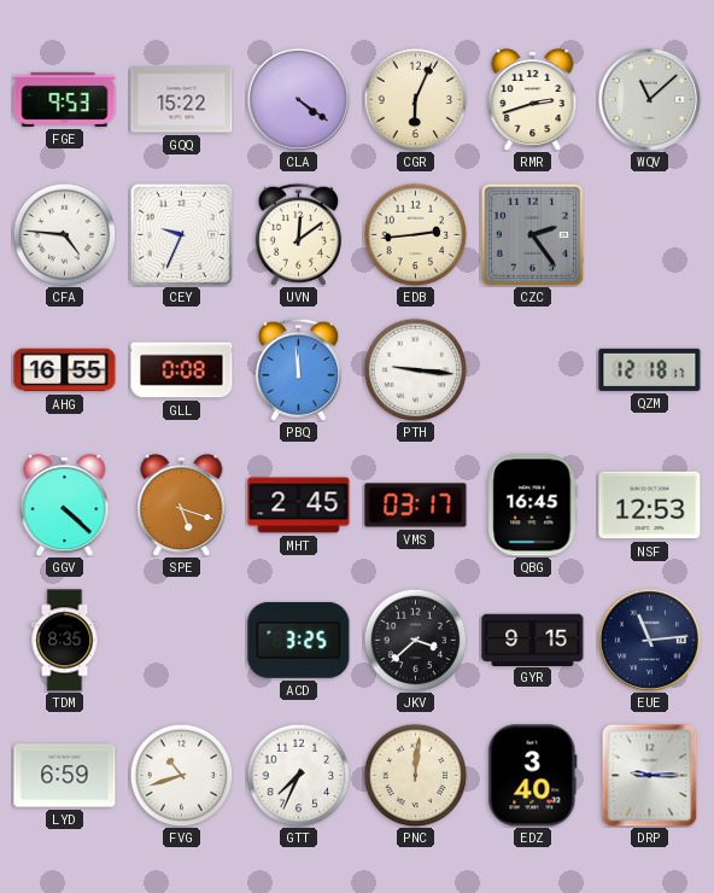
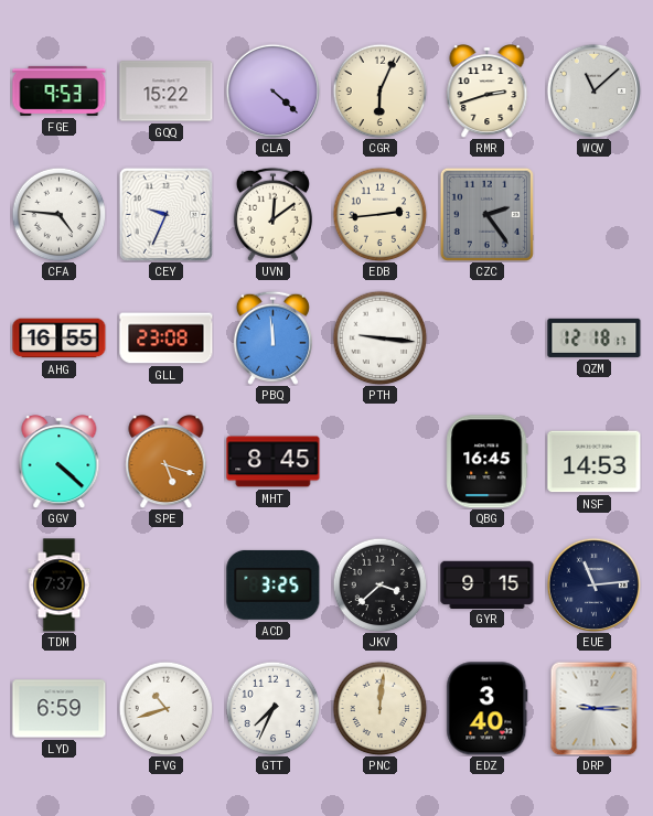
CLA: 4:21 -> 4:22 (272, 90)
GLL: 0:08 -> 23:08 (167, 339)
MHT: 2:45 -> 8:45 (274, 462)
VMS: 03:17 -> none (416, 506)
NSF: 12:53 -> 14:53 (595, 462)
TDM: 8:35 -> 7:37 (60, 586)
